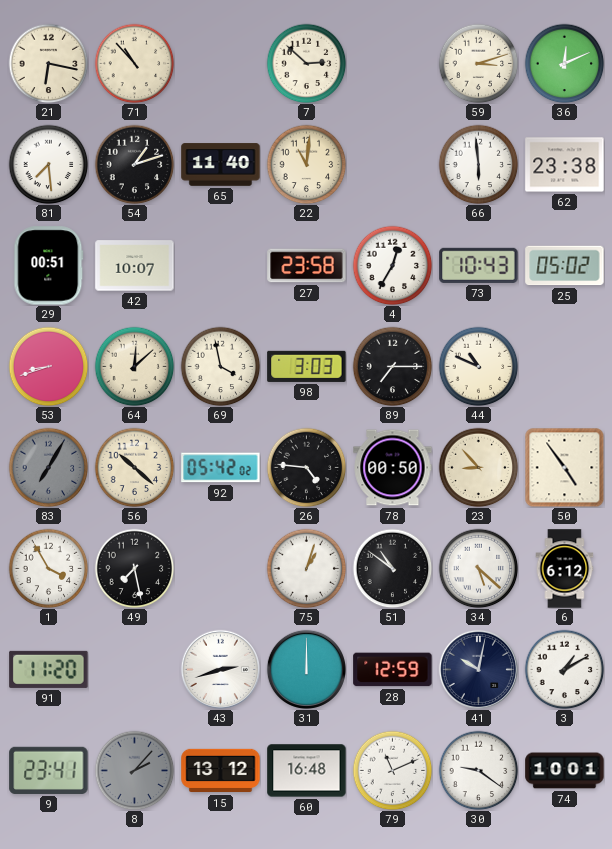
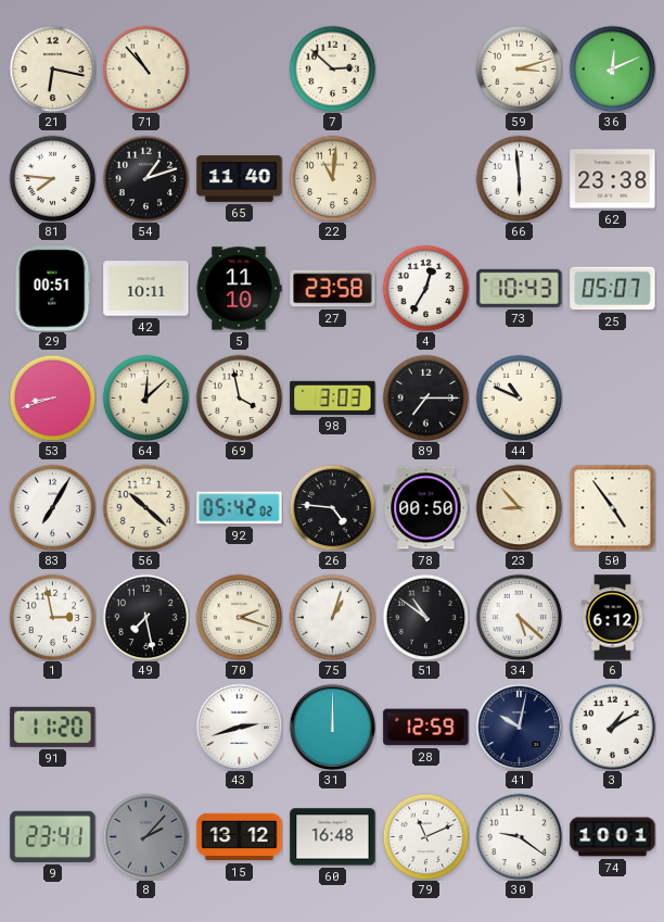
81: 7:29 -> 7:46 (52, 178)
42: 10:07 -> 10:11 (146, 289)
5: none -> 11:10 (239, 289)
25: 05:02 -> 05:07 (613, 289)
83 dial: grey -> white (52, 507)
1: 3:55 -> 2:58 (52, 617)
70: none -> 2:18 (239, 617)
